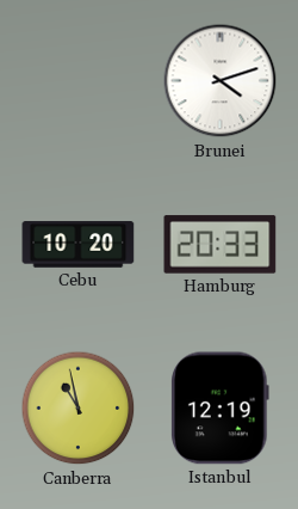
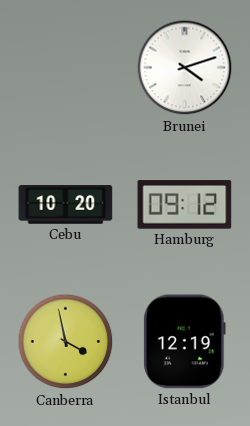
Hamburg: 20:33 -> 09:12 (185, 205)
Canberra: 10:58 -> 3:58 (66, 342)
